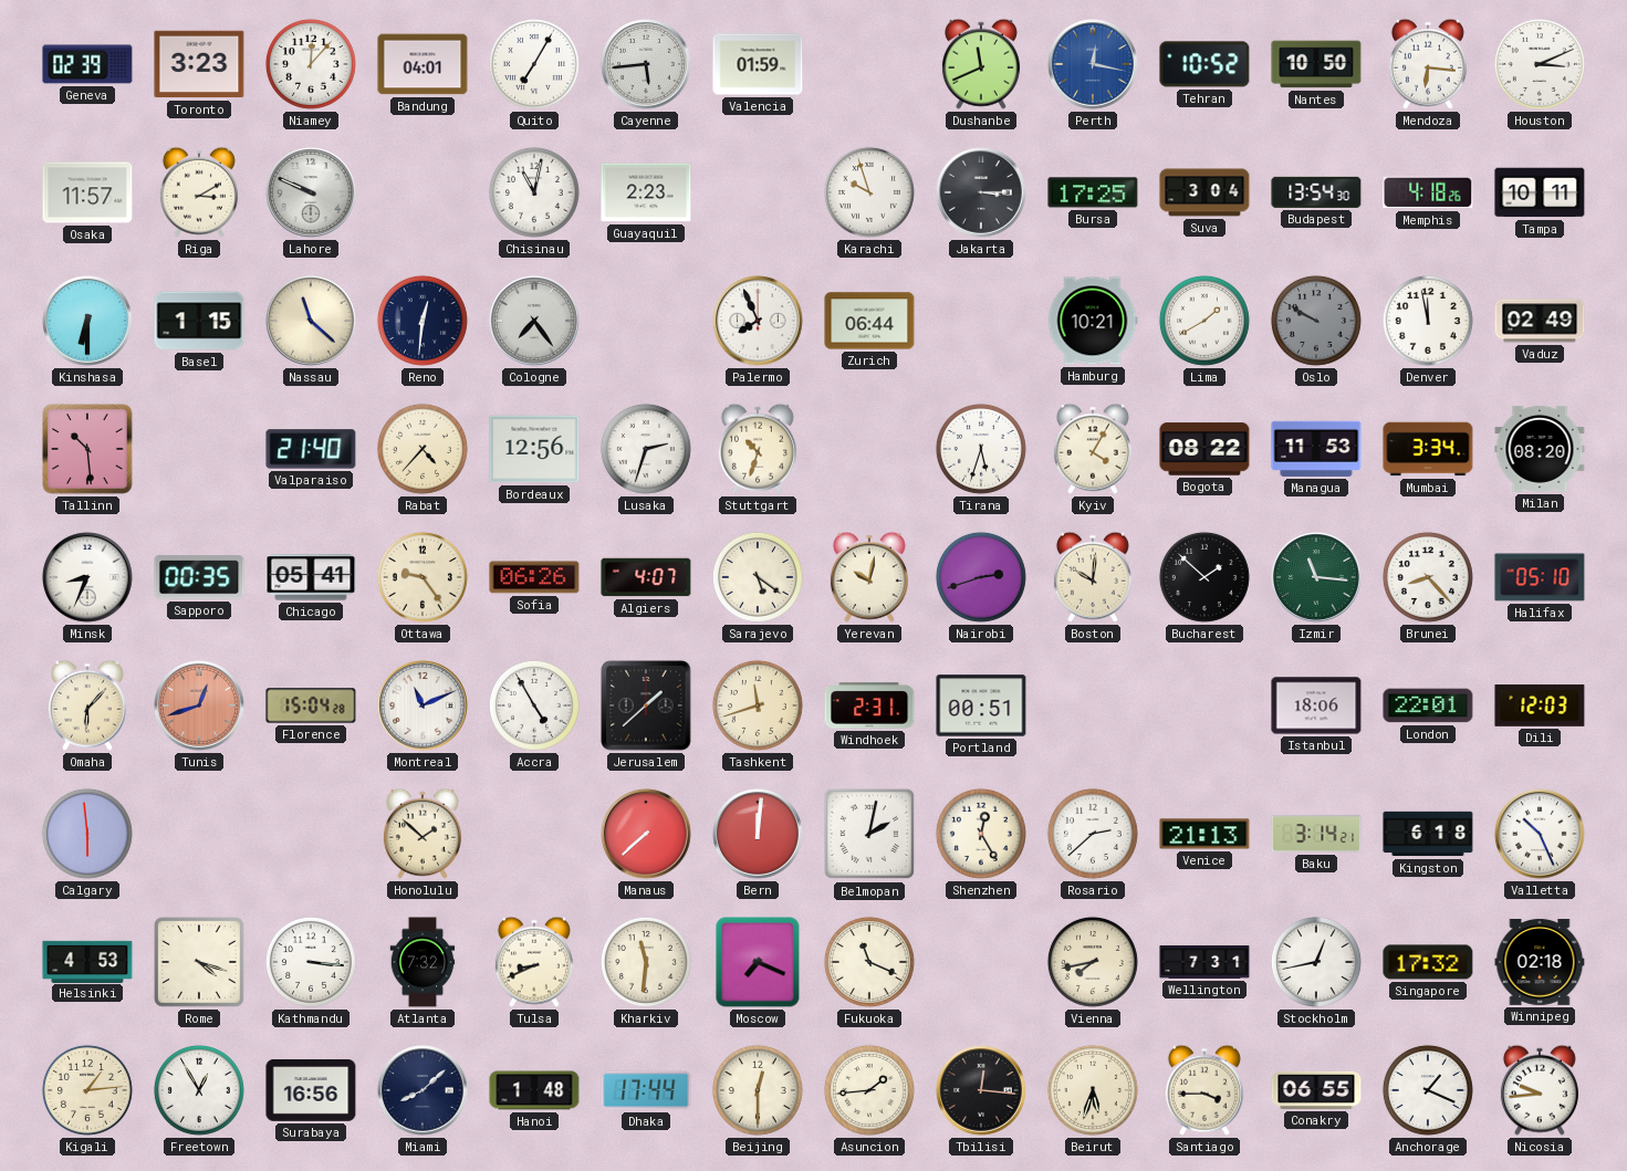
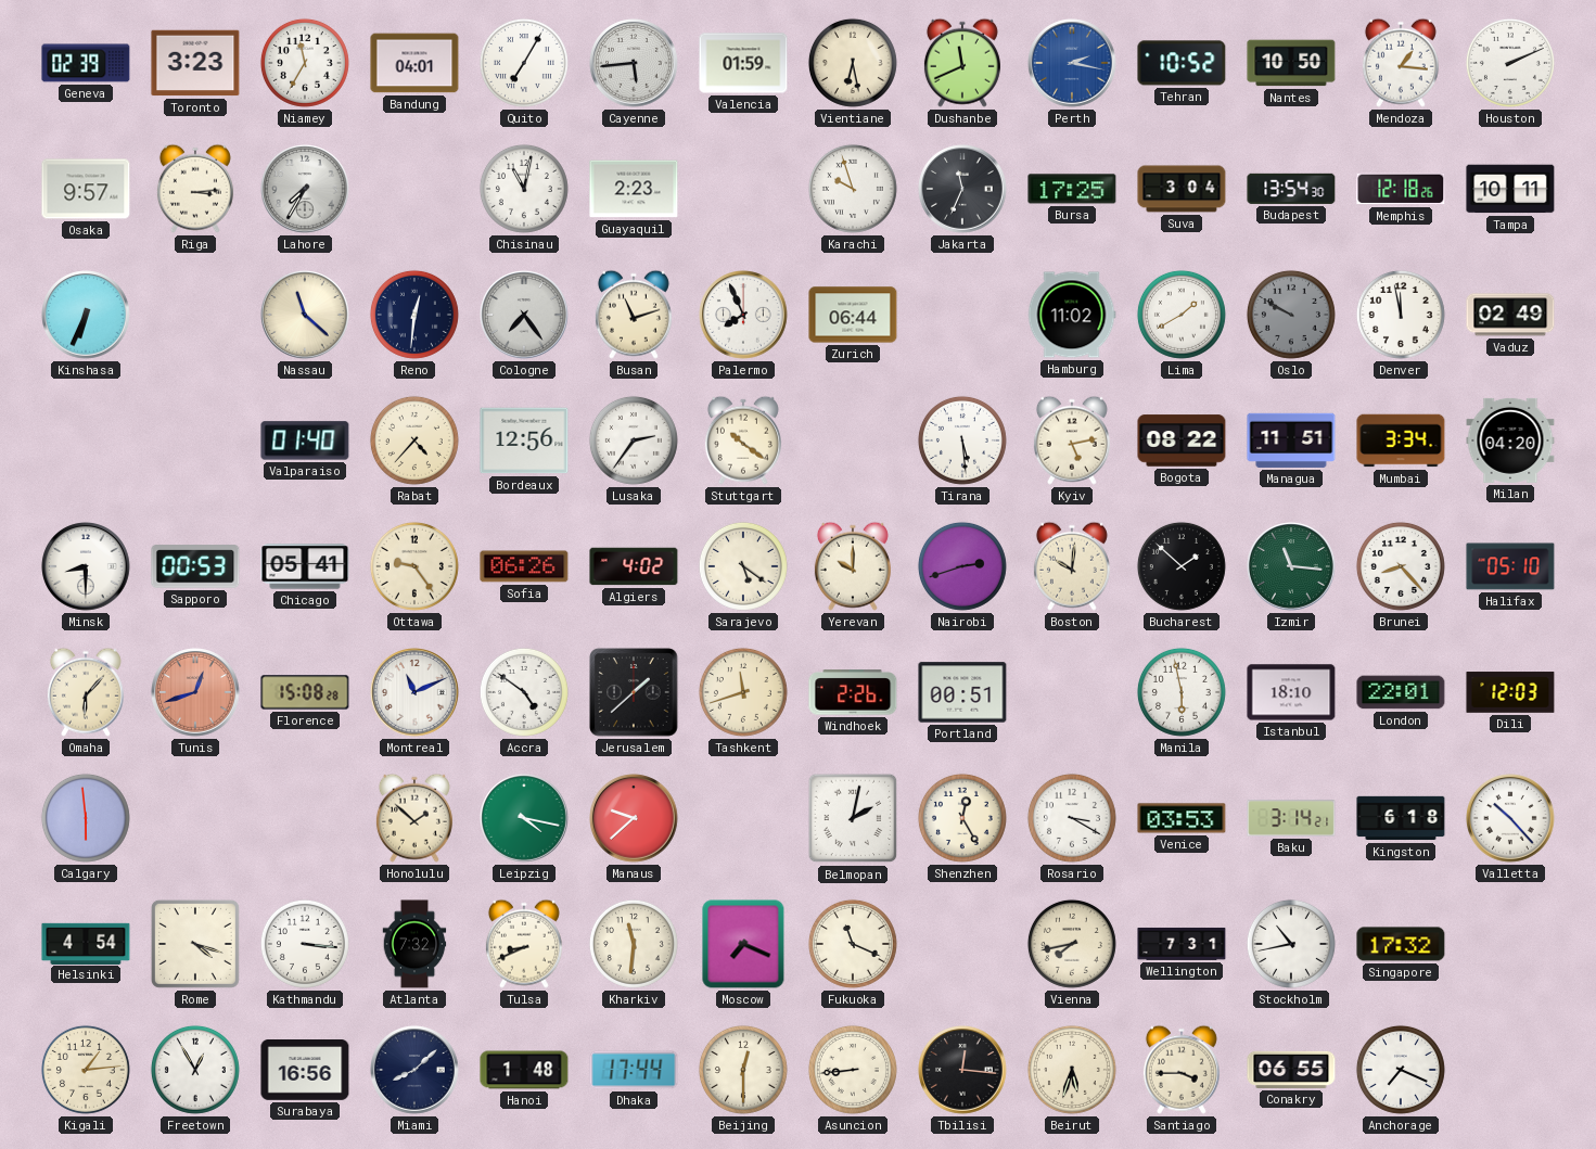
Niamey: 12:07 -> 11:35 (305, 63)
Vientiane: none -> 6:28 (853, 63)
Perth: 12:17 -> 2:17 (1072, 63)
Mendoza: 6:16 -> 1:16 (1401, 63)
Houston: 3:11 -> 2:11 (1510, 63)
Osaka: 11:57 -> 9:57 (86, 189)
Riga: 3:10 -> 3:14 (195, 189)
Lahore: 9:49 -> 7:35 (305, 189)
Jakarta: 3:15 -> 11:34 (962, 189)
Memphis: 4:18 -> 12:18 (1401, 189)
Kinshasa: 6:30 -> 6:34 (86, 315)
Basel: 1:15 -> none (199, 321)
Busan: none -> 11:12 (634, 315)
Hamburg: 10:21 -> 11:02 (1072, 315)
Tallinn: 10:29 -> none (87, 449)
Valparaiso: 21:40 -> 01:40 (305, 441)
Lusaka: 2:33 -> 2:36 (634, 441)
Stuttgart: 10:33 -> 10:21 (743, 441)
Tirana: 5:33 -> 5:29 (962, 441)
Kyiv: 4:05 -> 5:13 (1072, 441)
Managua: 11:53 -> 11:51 (1291, 441)
Milan: 08:20 -> 04:20 (1510, 441)
Minsk: 8:34 -> 8:30 (86, 566)
Sapporo: 00:35 -> 00:53 (195, 566)
Algiers: 4:07 -> 4:02 (634, 566)
Yerevan: 10:02 -> 10:00 (853, 566)
Florence: 15:04 -> 15:08 (305, 692)
Accra: 4:55 -> 4:51 (524, 692)
Windhoek: 2:31 -> 2:26 (853, 692)
Manila: none -> 5:58 (1182, 692)
Istanbul: 18:06 -> 18:10 (1291, 692)
Leipzig: none -> 4:17 (524, 818)
Manaus: 7:38 -> 9:38 (634, 818)
Bern: 12:01 -> none (758, 834)
Rosario: 2:38 -> 3:20 (1072, 818)
Venice: 21:13 -> 03:53 (1182, 818)
Valletta: 10:26 -> 10:23 (1510, 818)
Helsinki: 4:53 -> 4:54 (86, 943)
Stockholm: 12:43 -> 10:43 (1291, 944)
Winnipeg: 02:18 -> none (1540, 962)
Asuncion: 1:44 -> 8:44 (853, 1070)
Anchorage: 1:19 -> 7:19 (1401, 1070)
Nicosia: 9:44 -> none (1540, 1090)
